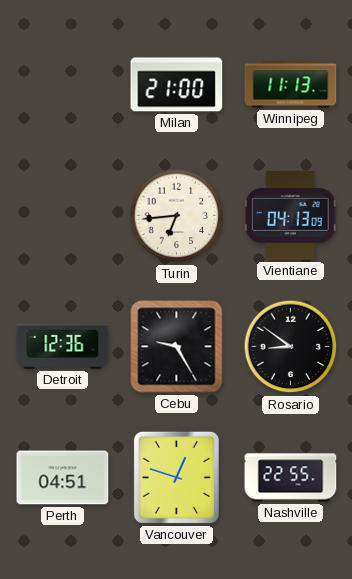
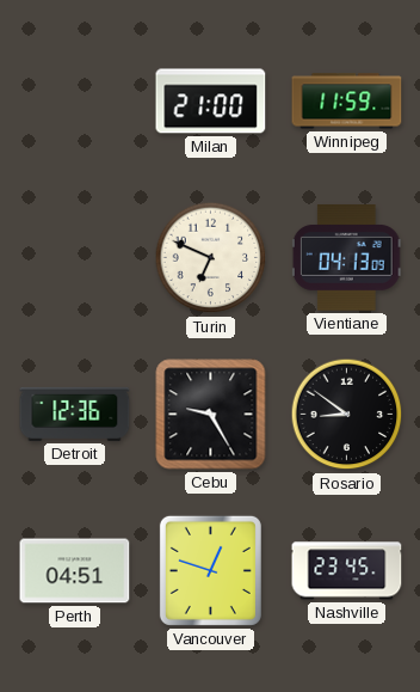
Winnipeg: 11:13 -> 11:59 (347, 102)
Turin: 6:44 -> 6:49 (211, 258)
Nashville: 22:55 -> 23:45 (347, 571)
